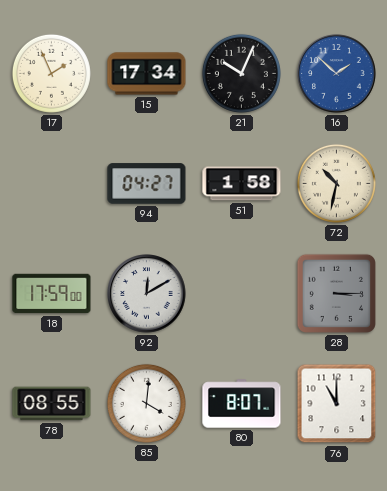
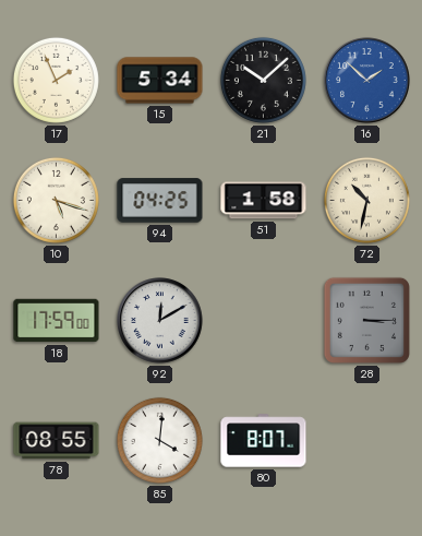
15: 17:34 -> 5:34 (160, 81)
21: 10:04 -> 10:08 (263, 80)
10: none -> 5:18 (56, 200)
94: 04:27 -> 04:25 (160, 201)
76: 11:00 -> none (337, 404)
